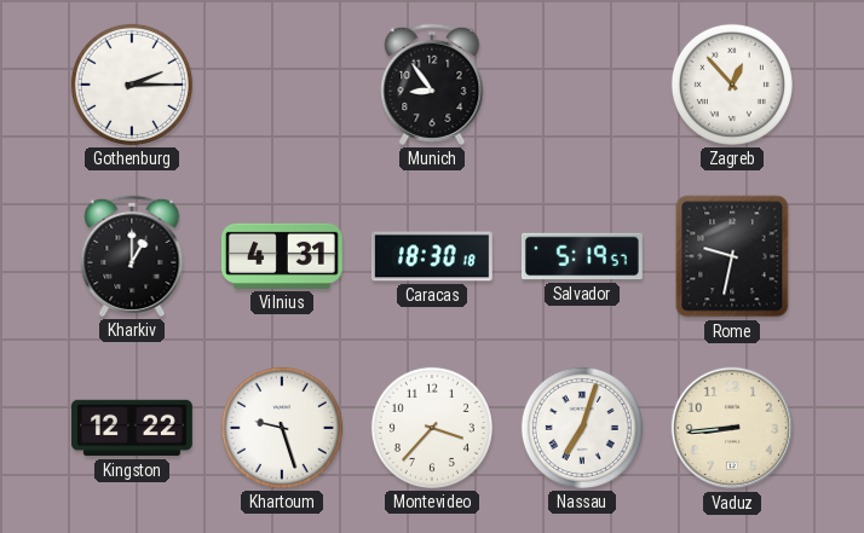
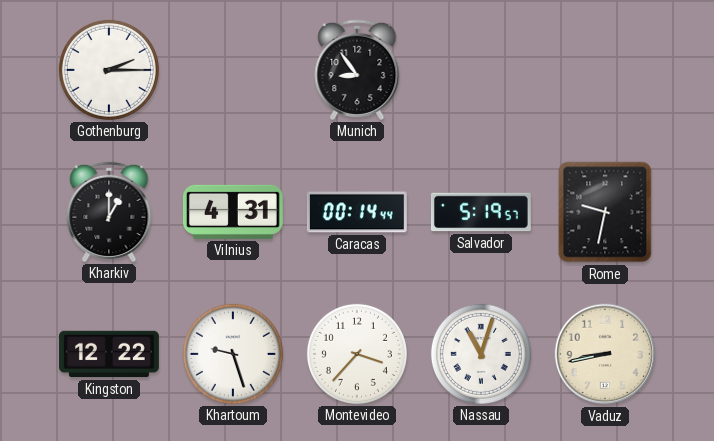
Zagreb: 12:53 -> none (732, 85)
Caracas: 18:30 -> 00:14 (357, 212)
Nassau: 7:03 -> 11:03 (481, 354)
Vaduz: 8:44 -> 8:43 (605, 354)
